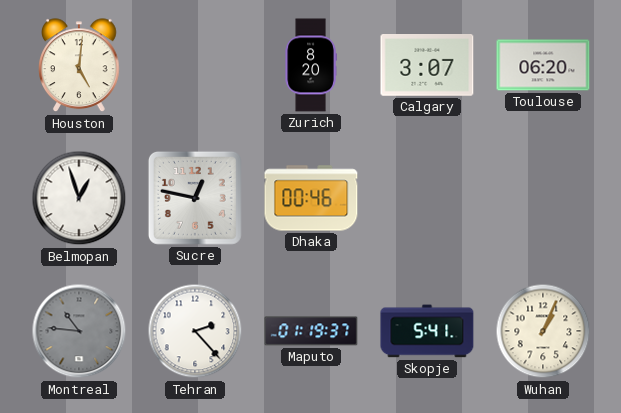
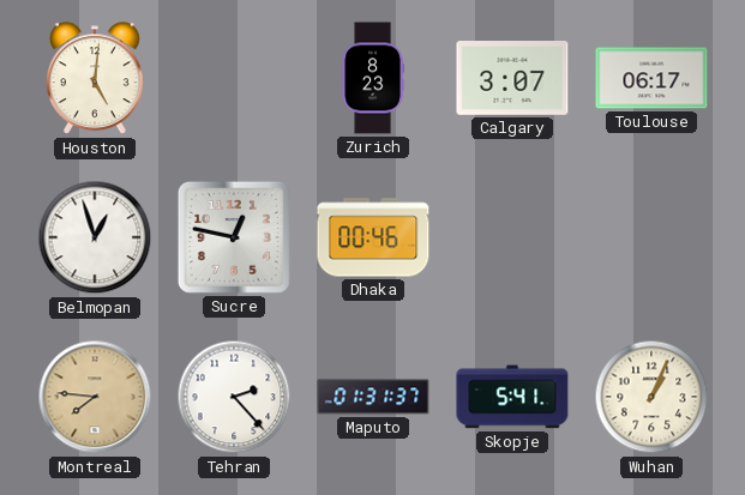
Zurich: 8:20 -> 8:23 (373, 78)
Toulouse: 06:20 -> 06:17 (651, 78)
Montreal: 10:46 -> 7:46 (95, 397)
Montreal dial: grey -> champagne (95, 397)
Maputo: 01:19 -> 01:31 (373, 397)
